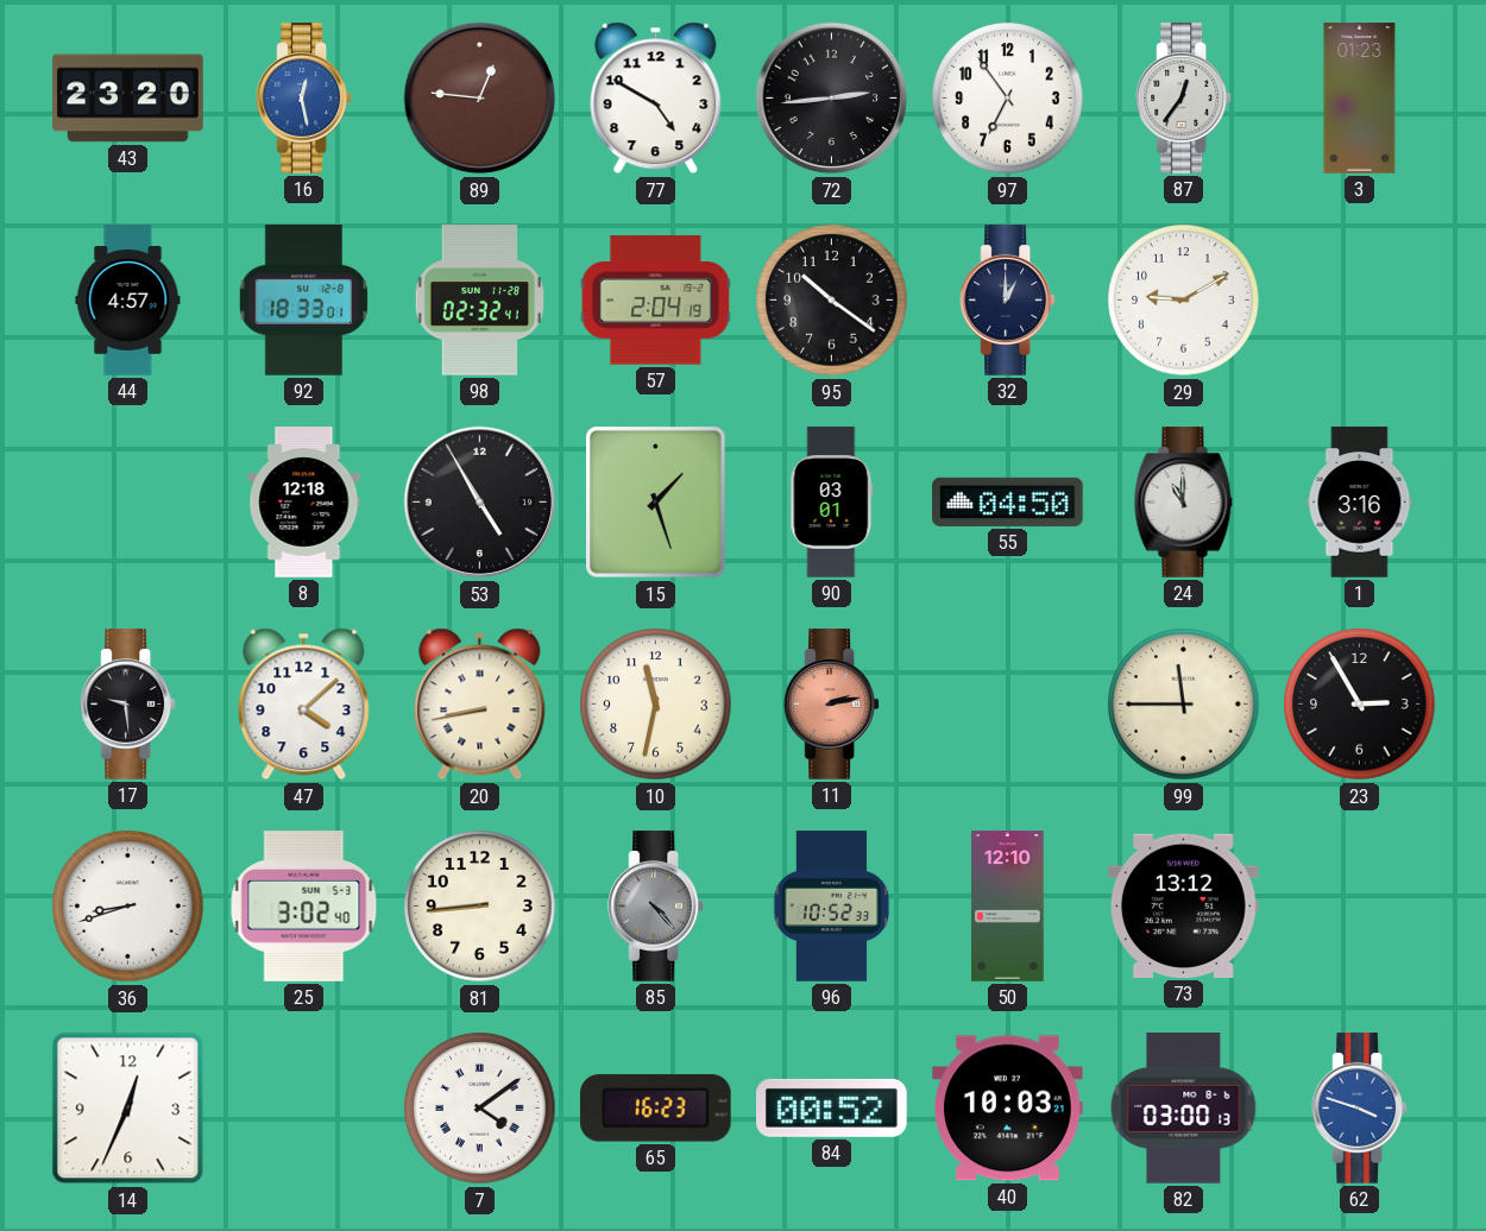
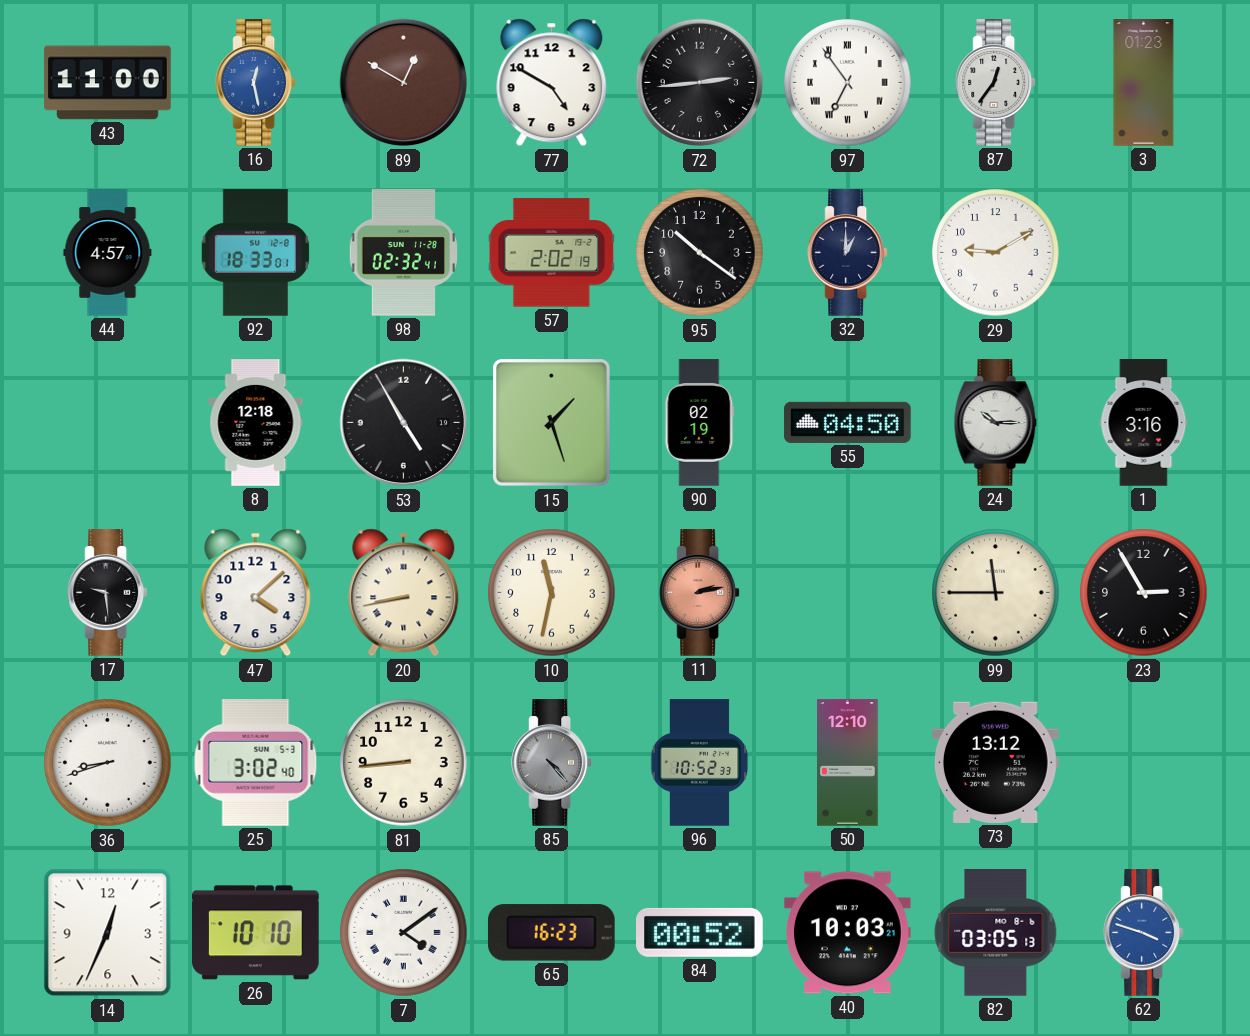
43: 23:20 -> 11:00 (108, 83)
89: 12:46 -> 12:50 (404, 83)
97 numerals: Arabic -> Roman (848, 83)
57: 2:04 -> 2:02 (552, 253)
90: 03:01 -> 02:19 (700, 423)
24: 11:00 -> 10:15 (996, 423)
26: none -> 10:10 (256, 933)
82: 03:00 -> 03:05 (996, 933)
